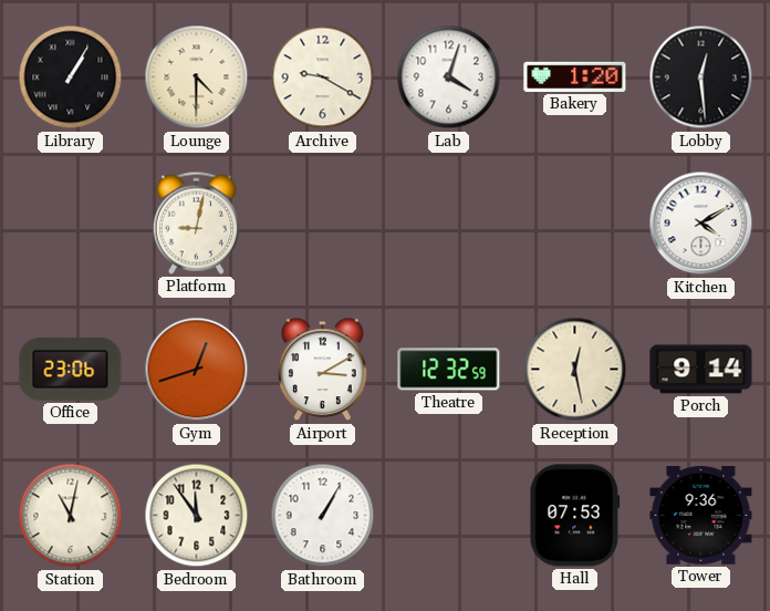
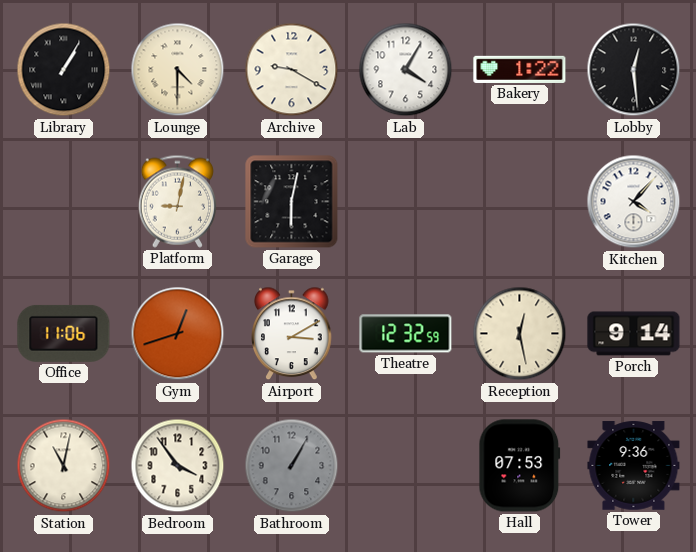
Lab: 4:03 -> 4:05 (406, 70)
Bakery: 1:20 -> 1:22 (520, 69)
Garage: none -> 6:02 (292, 202)
Kitchen: 4:10 -> 4:07 (634, 202)
Office: 23:06 -> 11:06 (64, 333)
Bedroom: 11:54 -> 3:54 (178, 466)
Bathroom dial: white -> grey (292, 466)
